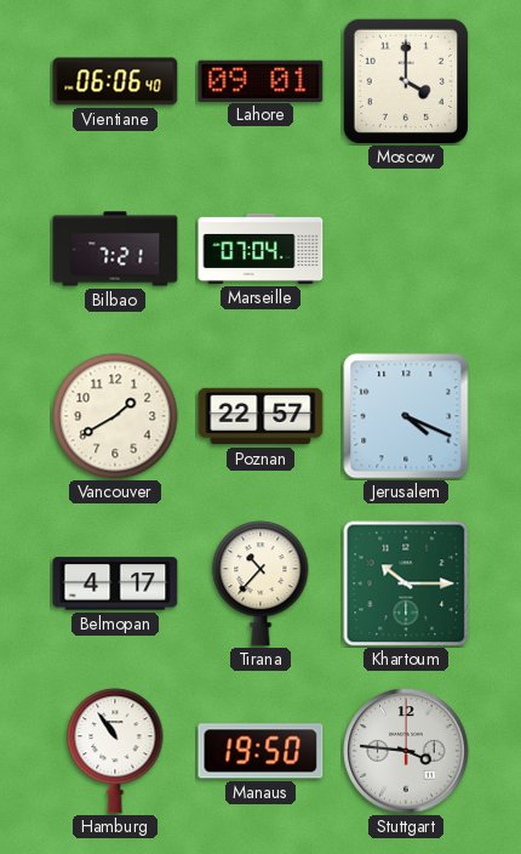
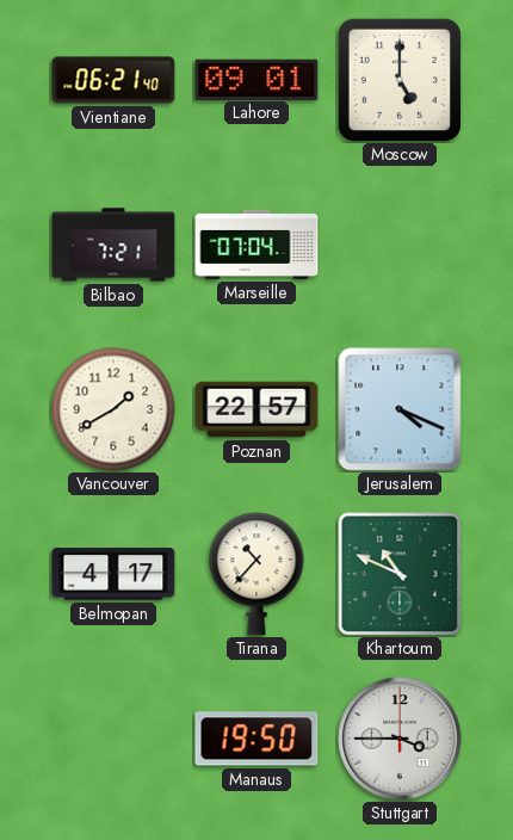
Vientiane: 06:06 -> 06:21 (113, 80)
Moscow: 4:00 -> 5:00 (400, 80)
Khartoum: 10:15 -> 10:49 (400, 574)
Hamburg: 10:54 -> none (115, 751)
Stuttgart: 3:46 -> 3:45 (400, 739)
